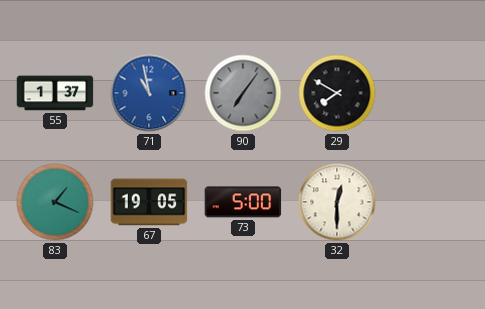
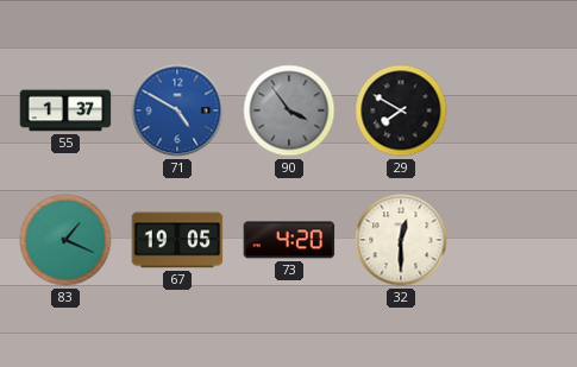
71: 10:58 -> 4:50 (177, 110)
90: 7:06 -> 3:54 (289, 110)
73: 5:00 -> 4:20 (289, 240)
